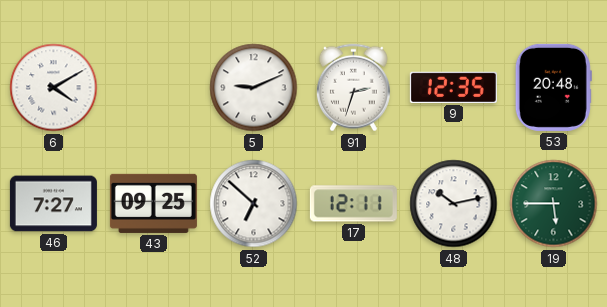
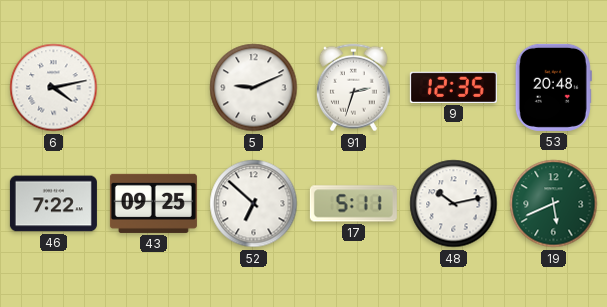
6: 4:10 -> 4:13 (54, 88)
46: 7:27 -> 7:22 (53, 204)
17: 12:11 -> 5:11 (353, 204)
19: 5:45 -> 5:41 (554, 204)
